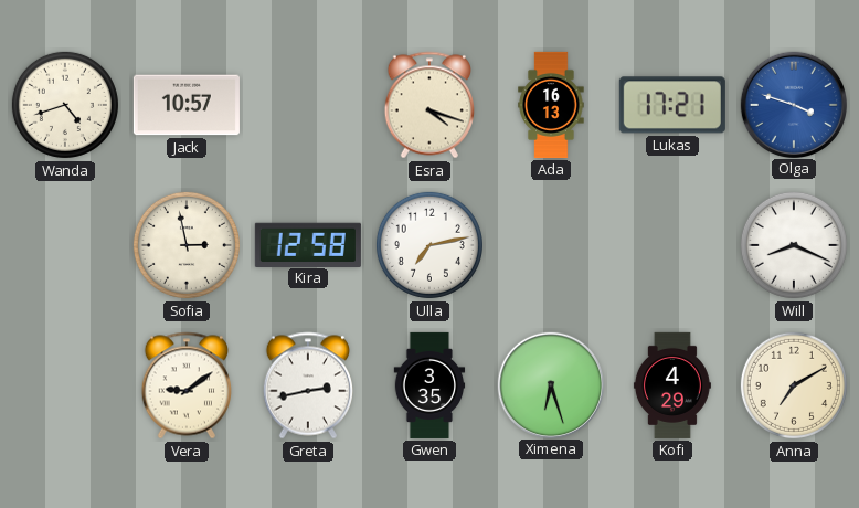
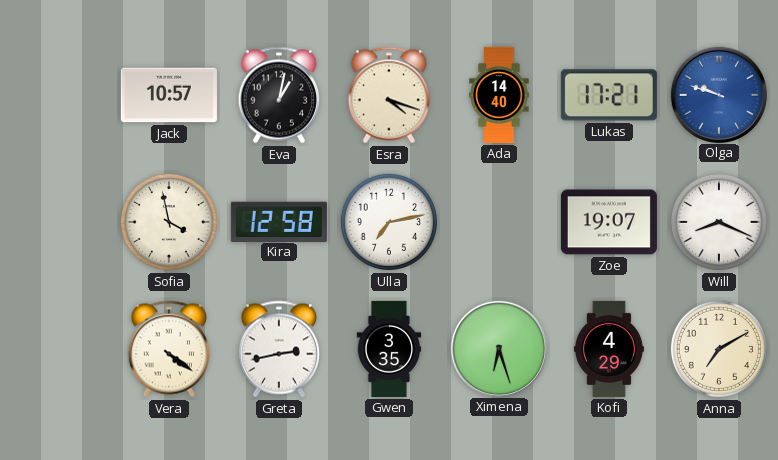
Wanda: 4:42 -> none (65, 105)
Eva: none -> 1:02 (278, 95)
Ada: 16:13 -> 14:40 (499, 95)
Olga: 3:48 -> 9:48 (718, 94)
Sofia: 2:58 -> 3:58 (169, 222)
Zoe: none -> 19:07 (609, 222)
Vera: 9:09 -> 4:21 (168, 349)
